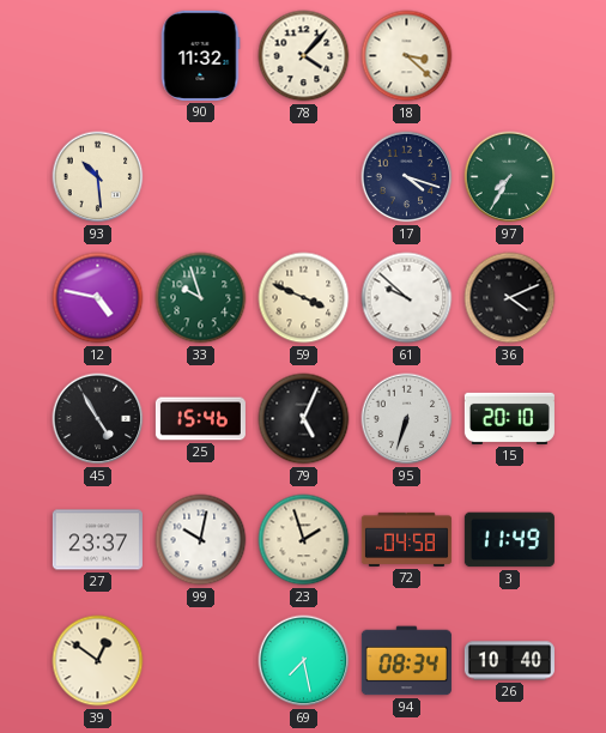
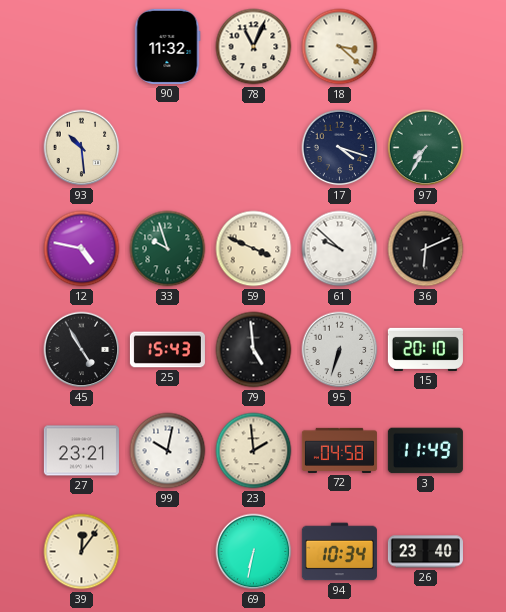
78: 4:07 -> 11:04 (254, 47)
36: 4:11 -> 6:11 (426, 249)
25: 15:46 -> 15:43 (167, 350)
79: 5:04 -> 4:59 (254, 350)
27: 23:37 -> 23:21 (81, 451)
23: 1:57 -> 1:59 (254, 451)
39: 12:51 -> 12:06 (82, 552)
69: 7:28 -> 6:32 (254, 552)
94: 08:34 -> 10:34 (339, 552)
26: 10:40 -> 23:40 (425, 552)
